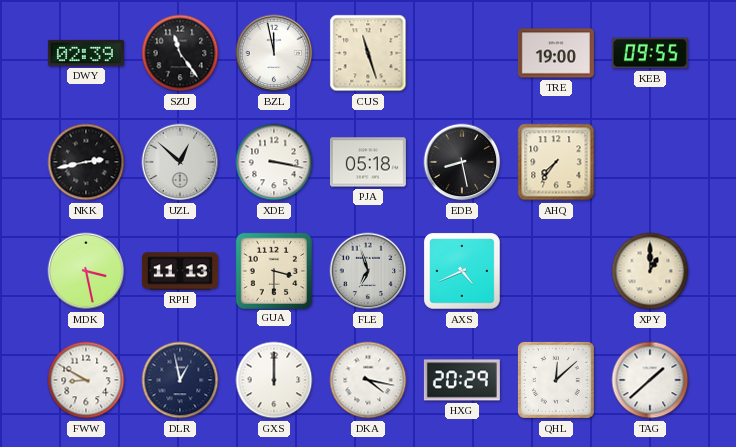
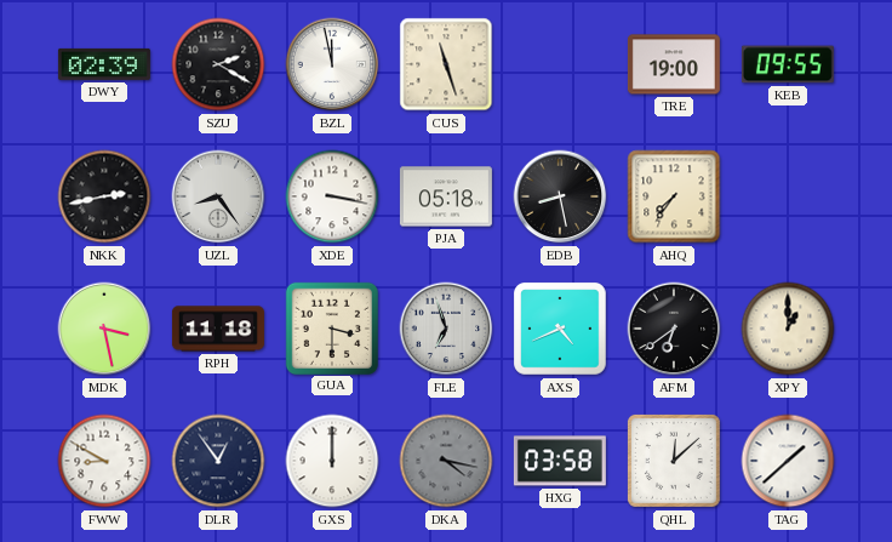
SZU: 11:24 -> 2:20 (218, 64)
UZL: 12:52 -> 8:24 (218, 196)
RPH: 11:13 -> 11:18 (218, 329)
AFM: none -> 6:39 (674, 329)
DLR: 12:58 -> 12:54 (218, 461)
DKA dial: white -> grey (446, 461)
HXG: 20:29 -> 03:58 (560, 461)
